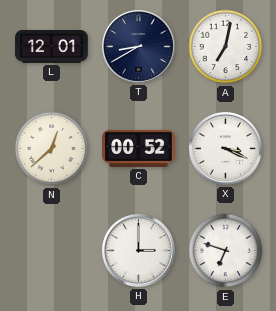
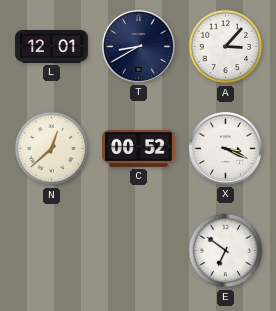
A: 7:02 -> 3:07 (226, 47)
H: 3:00 -> none (138, 250)
E: 6:48 -> 6:51 (226, 251)
